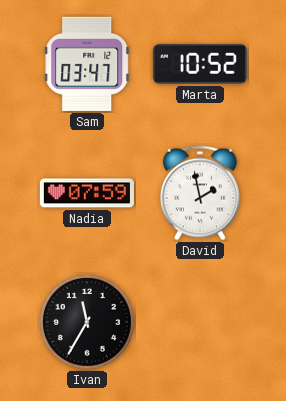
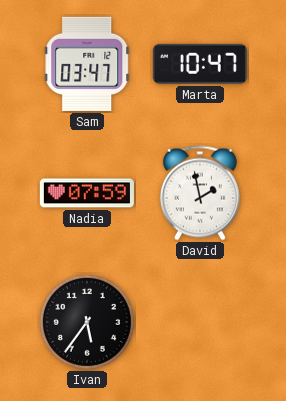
Marta: 10:52 -> 10:47 (200, 64)
Ivan: 11:35 -> 5:36 (87, 322)
